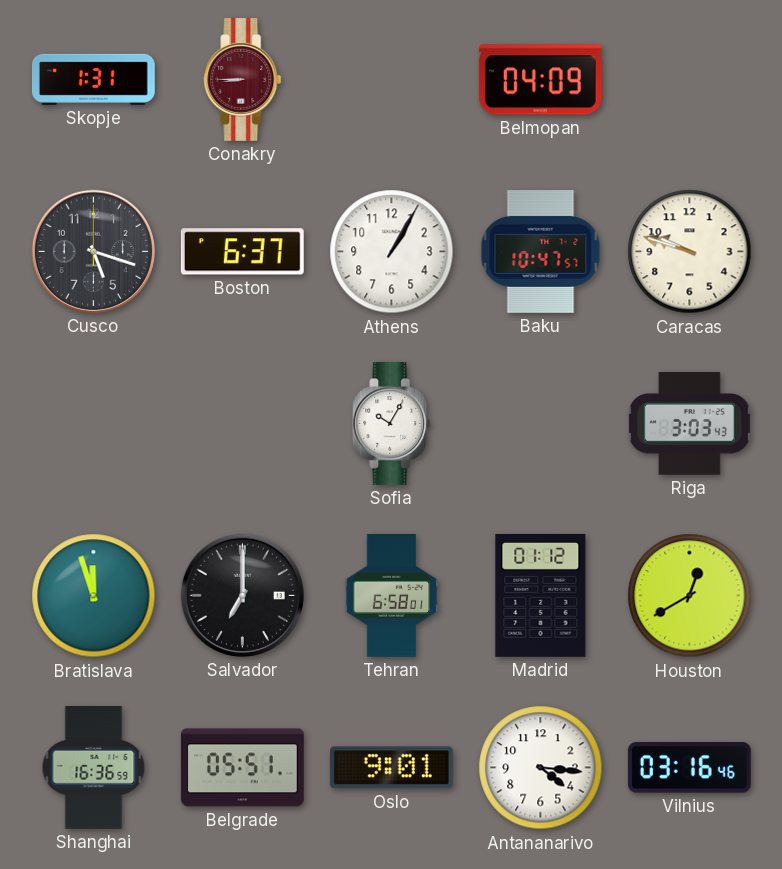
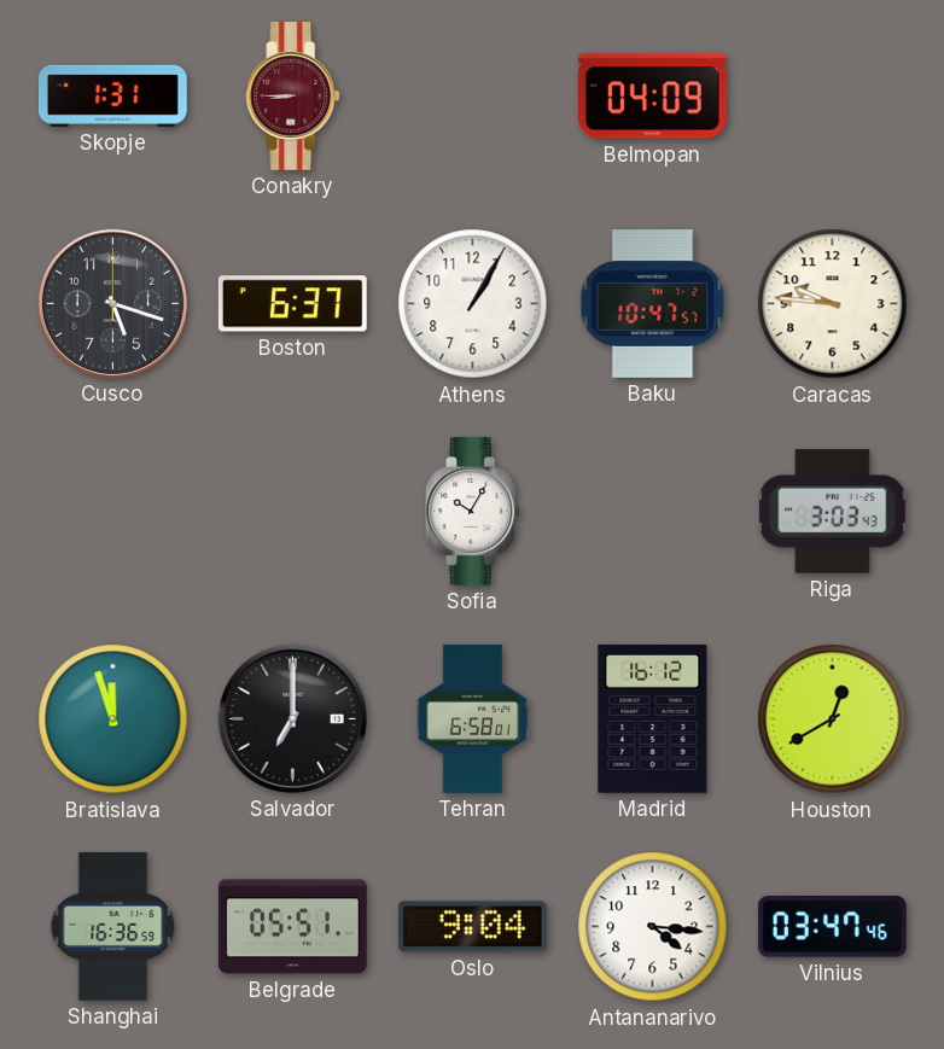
Caracas: 9:48 -> 9:46 (833, 304)
Madrid: 01:12 -> 16:12 (653, 718)
Oslo: 9:01 -> 9:04 (472, 927)
Vilnius: 03:16 -> 03:47 (832, 927)
